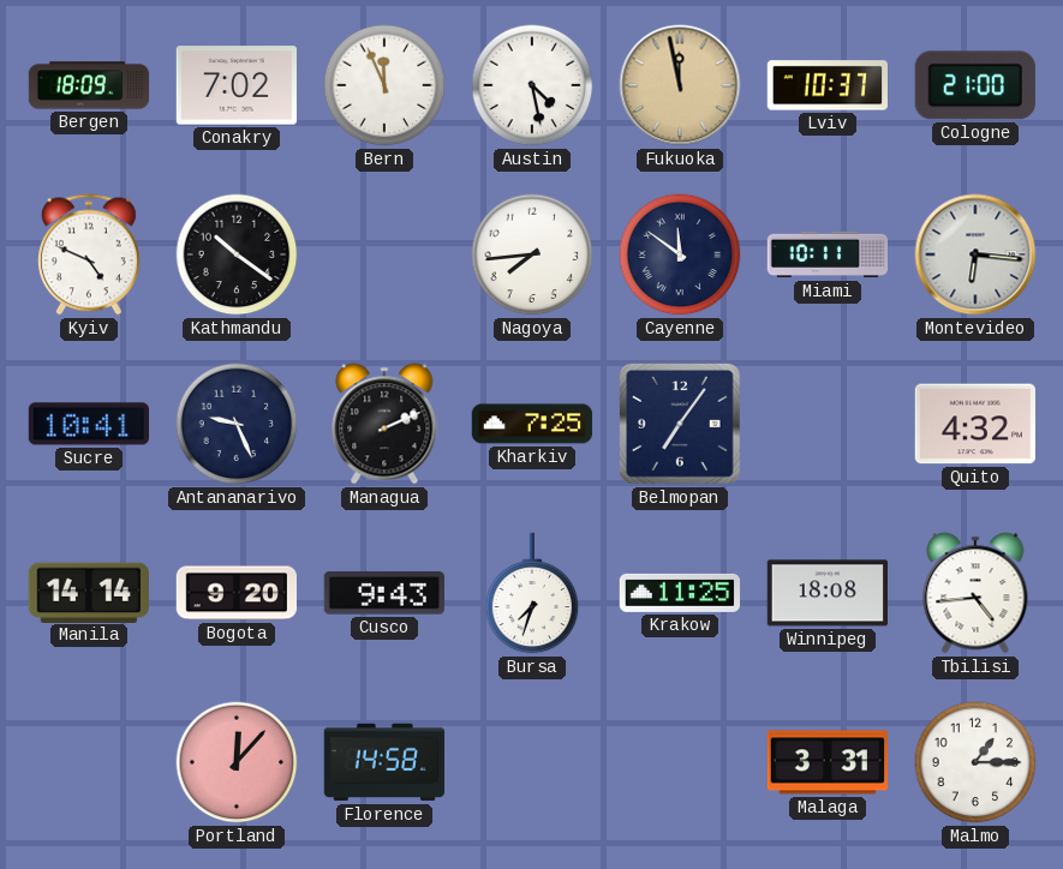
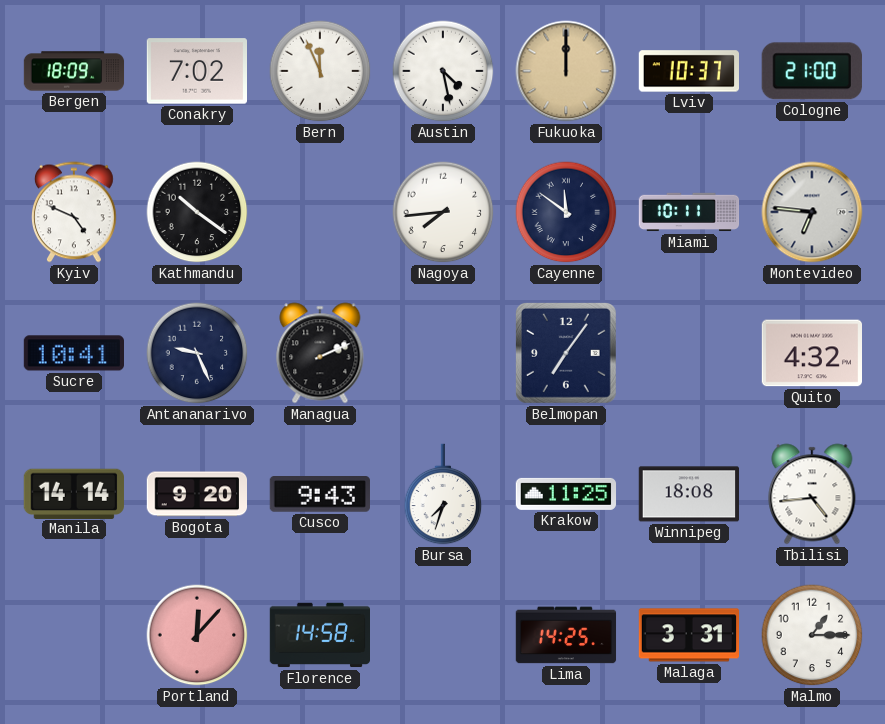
Fukuoka: 11:58 -> 12:00 (566, 71)
Montevideo: 6:16 -> 6:46 (812, 212)
Kharkiv: 7:25 -> none (532, 424)
Lima: none -> 14:25 (566, 635)
